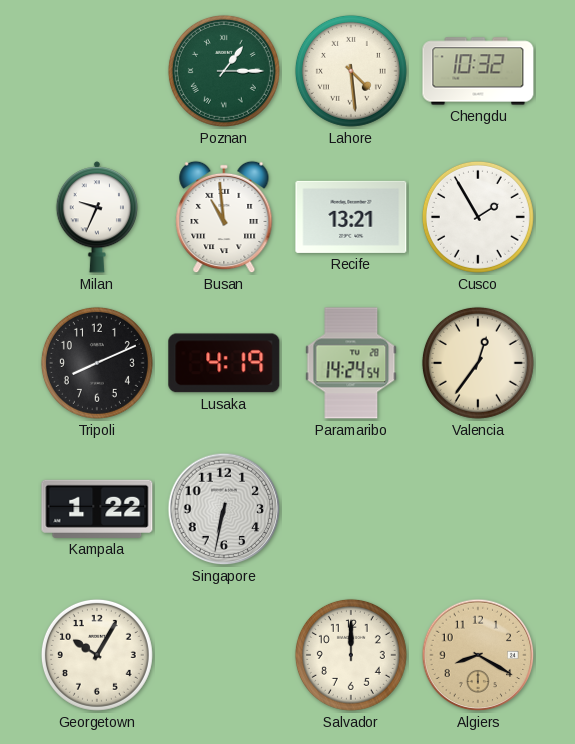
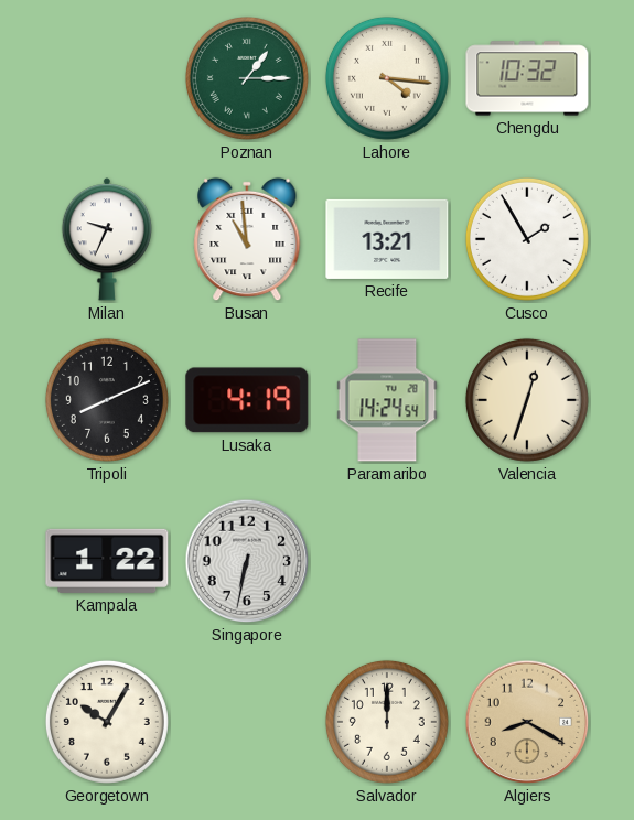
Lahore: 4:29 -> 4:16 (387, 78)
Valencia: 12:36 -> 12:33 (527, 400)
